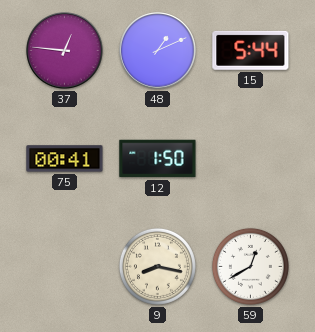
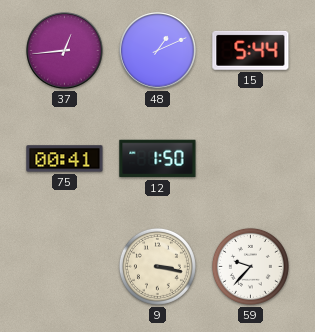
37: 12:46 -> 12:44 (65, 51)
9: 8:17 -> 3:17 (157, 266)
59: 12:40 -> 9:37 (250, 266)
